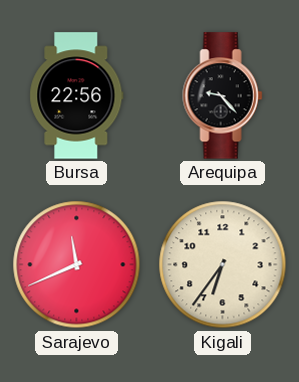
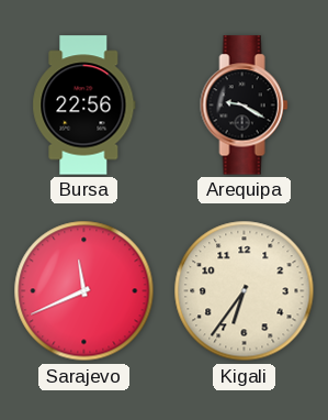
Arequipa: 9:23 -> 9:20 (245, 106)
